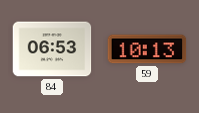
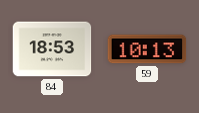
84: 06:53 -> 18:53 (52, 49)
